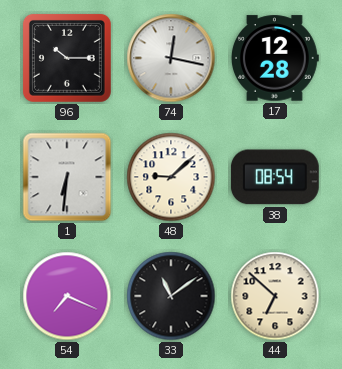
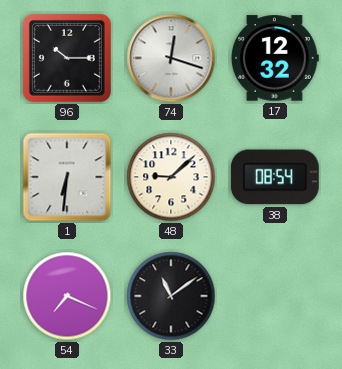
74: 12:17 -> 12:18 (171, 58)
17: 12:28 -> 12:32 (275, 58)
44: 6:52 -> none (275, 296)
